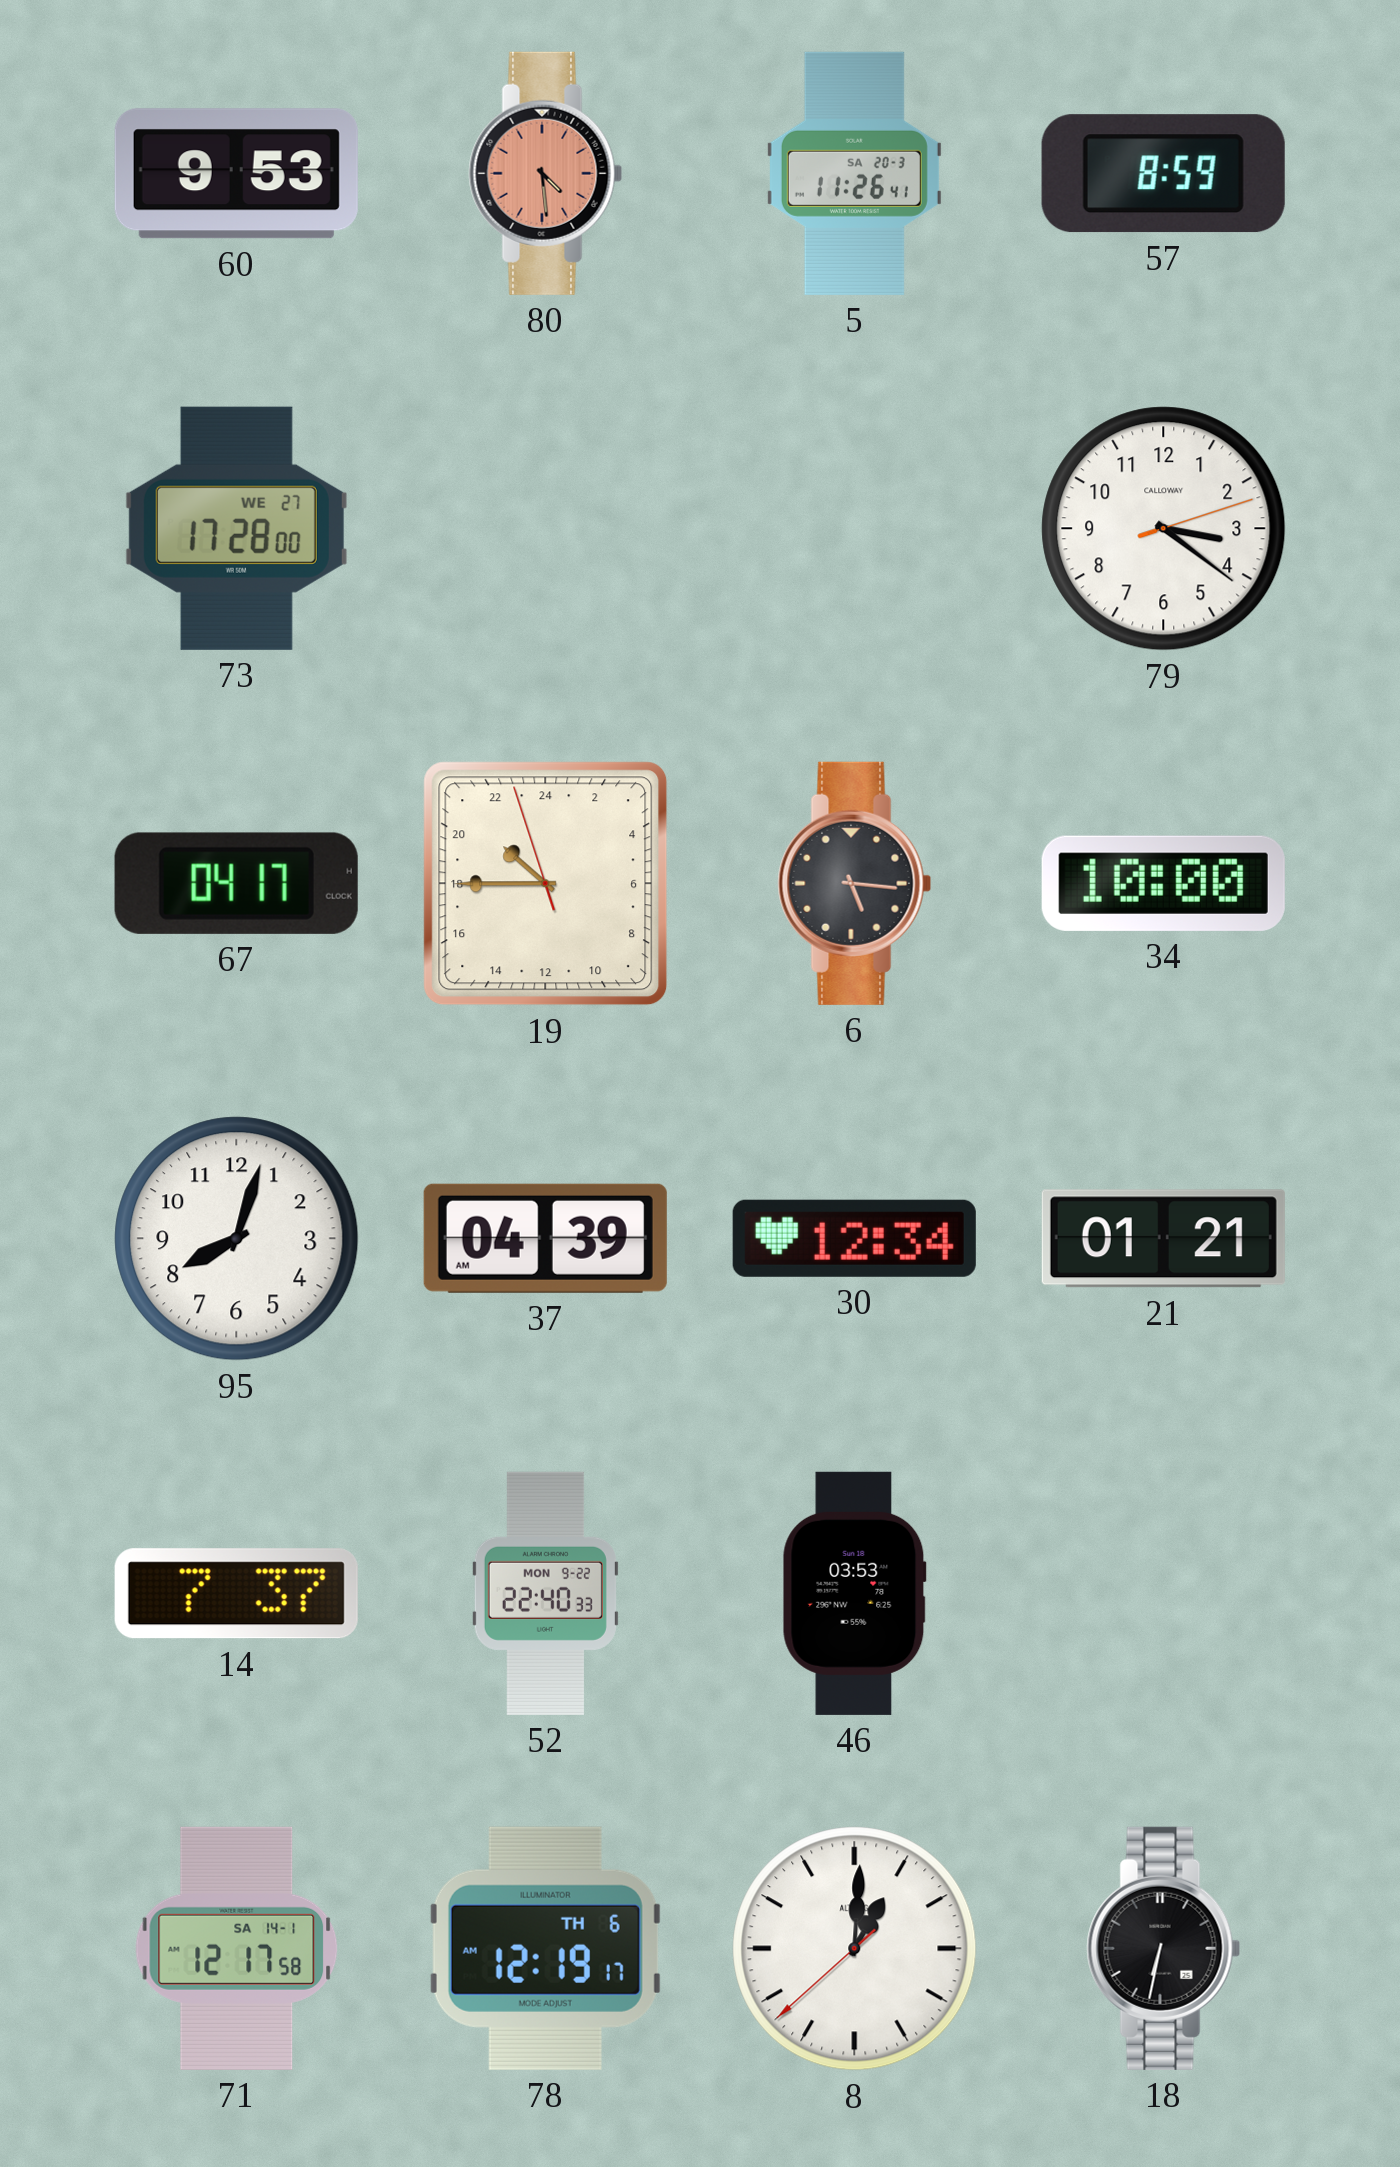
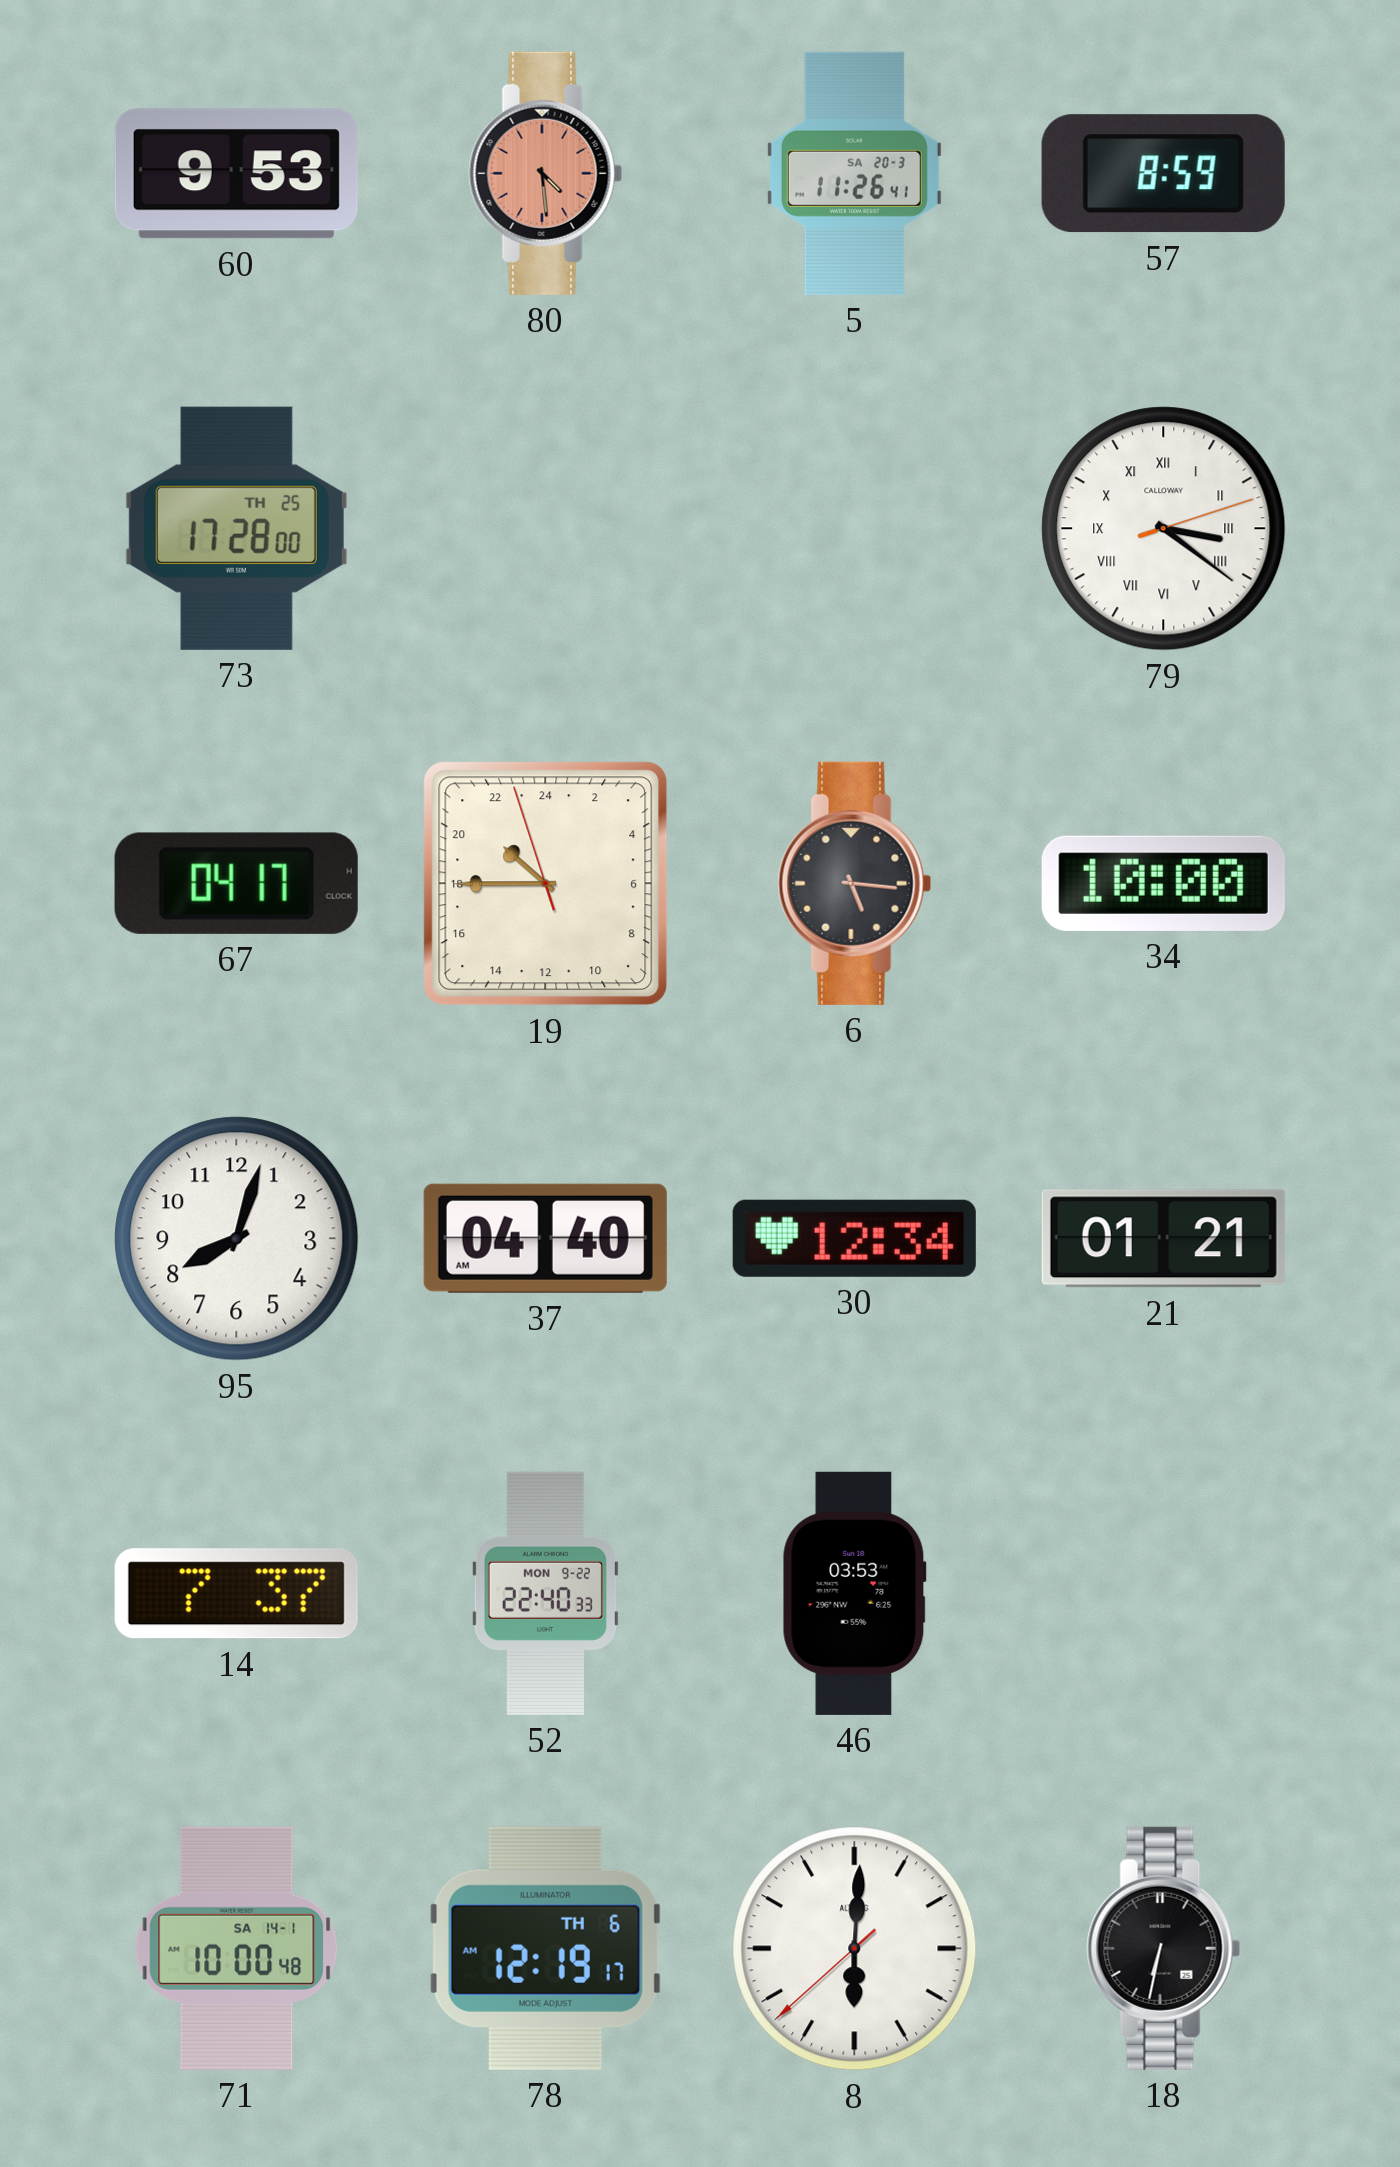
73 date: WE 27 -> TH 25 (236, 528)
79 numerals: Arabic -> Roman (1164, 529)
37: 04:39 -> 04:40 (545, 1238)
71: 12:17 -> 10:00 (237, 1948)
8: 1:00 -> 6:00 (855, 1949)
